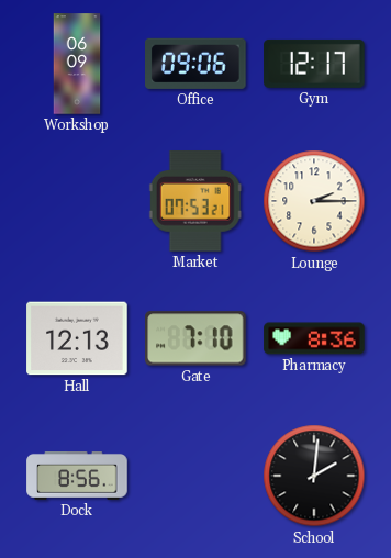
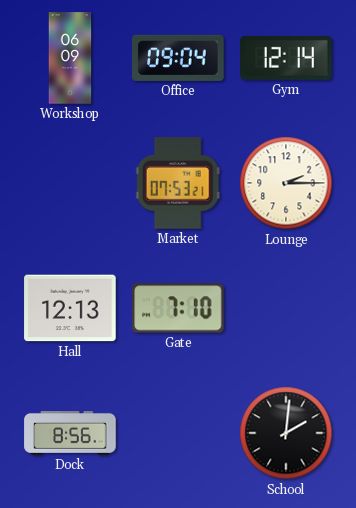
Office: 09:06 -> 09:04 (179, 58)
Gym: 12:17 -> 12:14 (286, 58)
Pharmacy: 8:36 -> none (314, 338)
